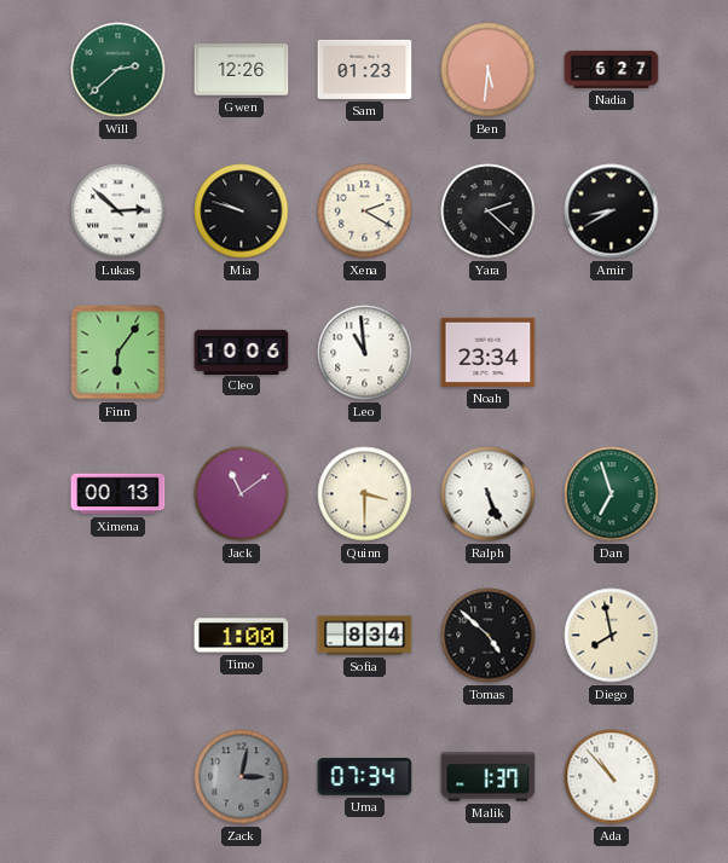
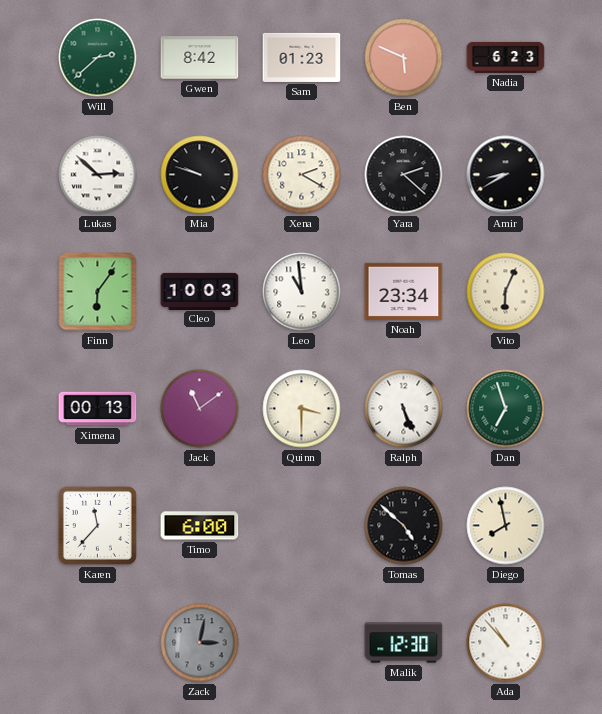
Gwen: 12:26 -> 8:42 (200, 58)
Ben: 5:31 -> 5:49 (404, 58)
Nadia: 6:27 -> 6:23 (506, 57)
Cleo: 10:06 -> 10:03 (200, 291)
Vito: none -> 6:04 (506, 292)
Karen: none -> 11:37 (97, 525)
Timo: 1:00 -> 6:00 (200, 526)
Sofia: 8:34 -> none (365, 636)
Uma: 07:34 -> none (365, 777)
Malik: 1:37 -> 12:30 (404, 643)
